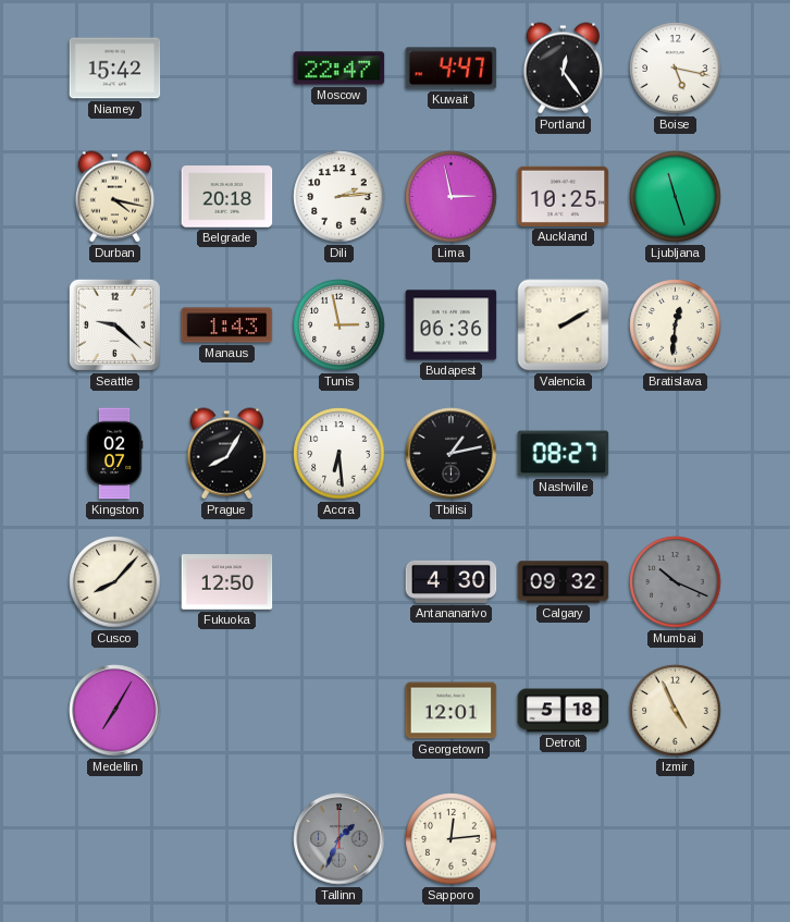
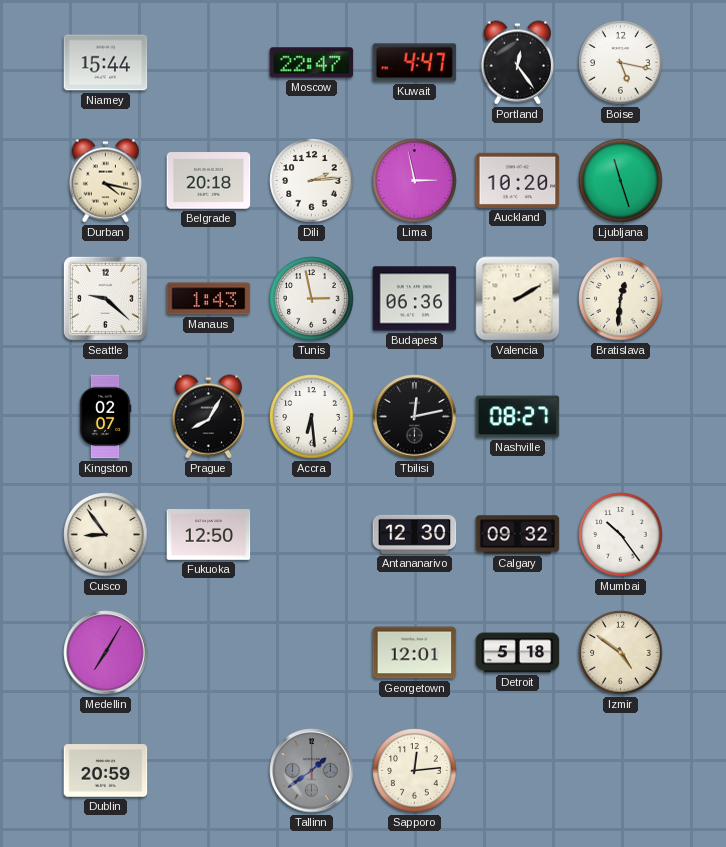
Niamey: 15:42 -> 15:44 (106, 63)
Auckland: 10:25 -> 10:20 (518, 180)
Tbilisi: 1:13 -> 12:13 (415, 417)
Cusco: 8:07 -> 8:54 (106, 535)
Antananarivo: 4:30 -> 12:30 (415, 534)
Mumbai: 10:19 -> 10:24 (621, 535)
Mumbai dial: grey -> white (621, 535)
Izmir: 4:56 -> 4:51 (621, 653)
Dublin: none -> 20:59 (106, 771)
Tallinn: 1:34 -> 1:39 (312, 771)
